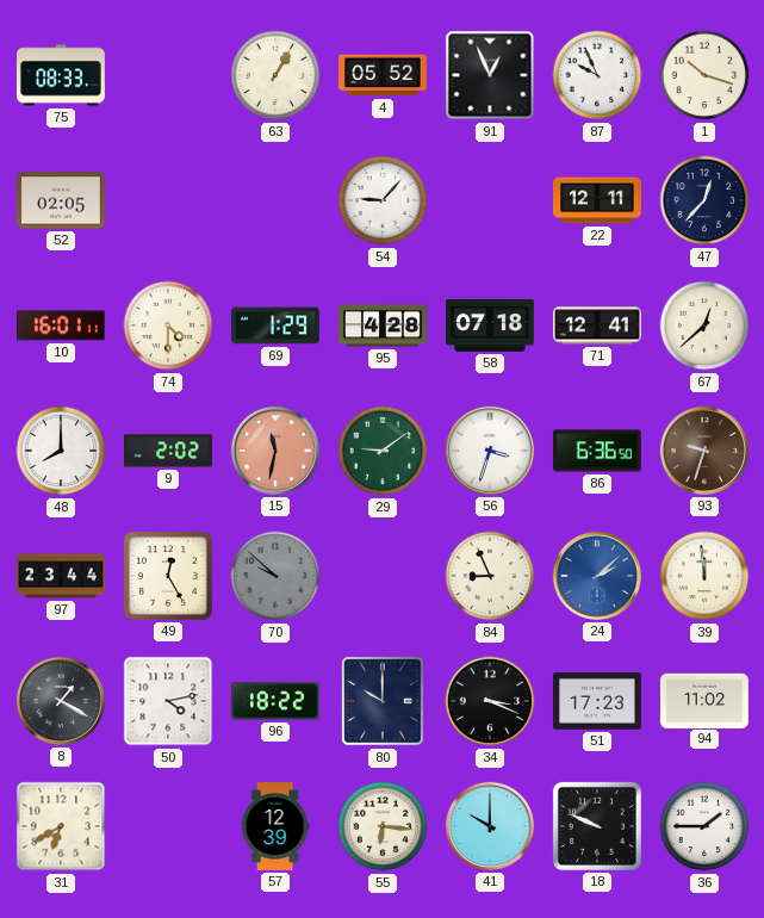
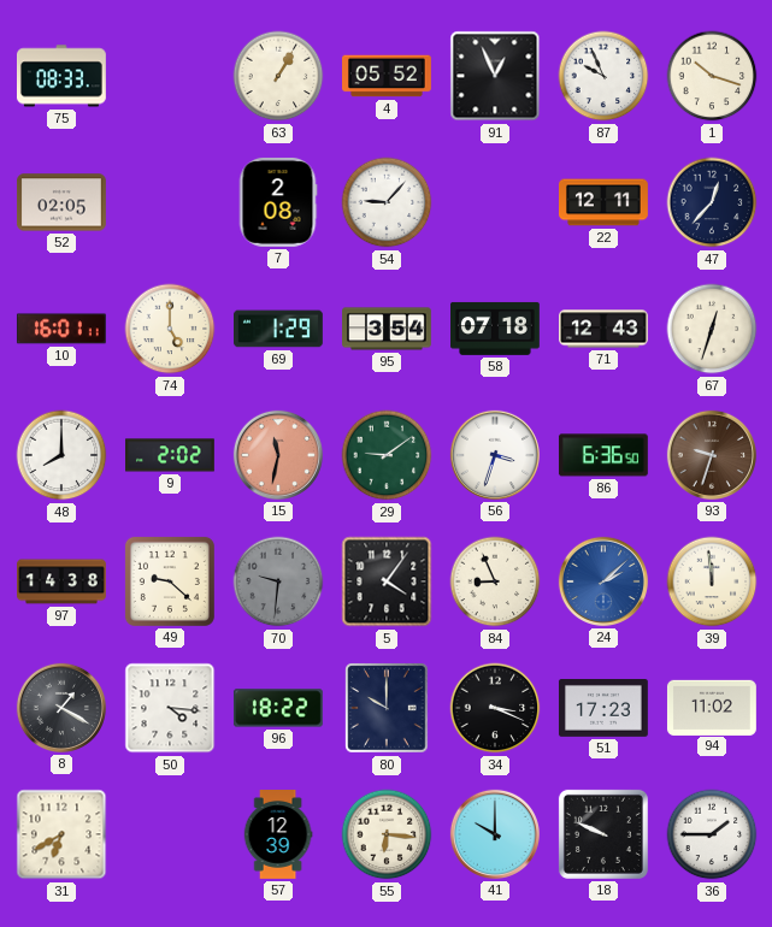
7: none -> 2:08 (278, 202)
74: 4:30 -> 5:00 (170, 329)
95: 4:28 -> 3:54 (388, 329)
71: 12:41 -> 12:43 (605, 329)
67: 12:38 -> 12:33 (712, 329)
97: 23:44 -> 14:38 (63, 581)
49: 12:25 -> 9:22 (170, 581)
70: 9:52 -> 9:31 (278, 581)
5: none -> 4:06 (387, 581)
50: 4:13 -> 4:16 (170, 708)
